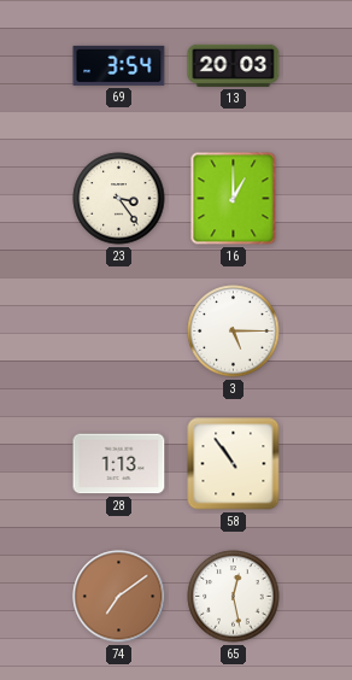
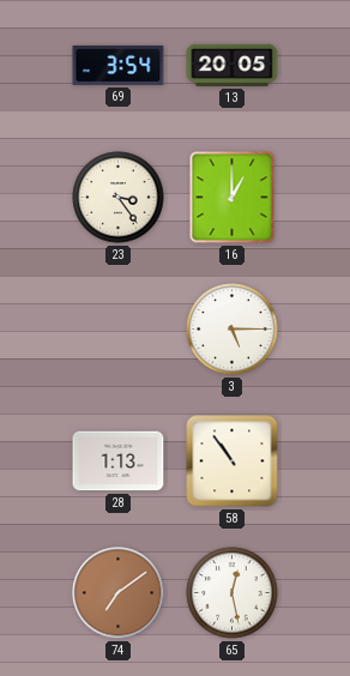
13: 20:03 -> 20:05 (233, 65)
